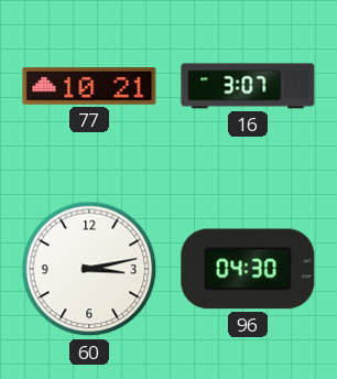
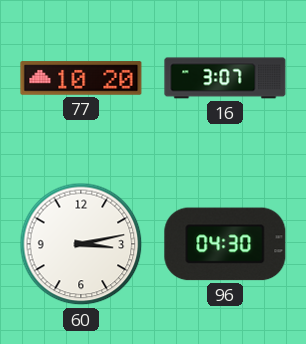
77: 10:21 -> 10:20 (81, 78)
